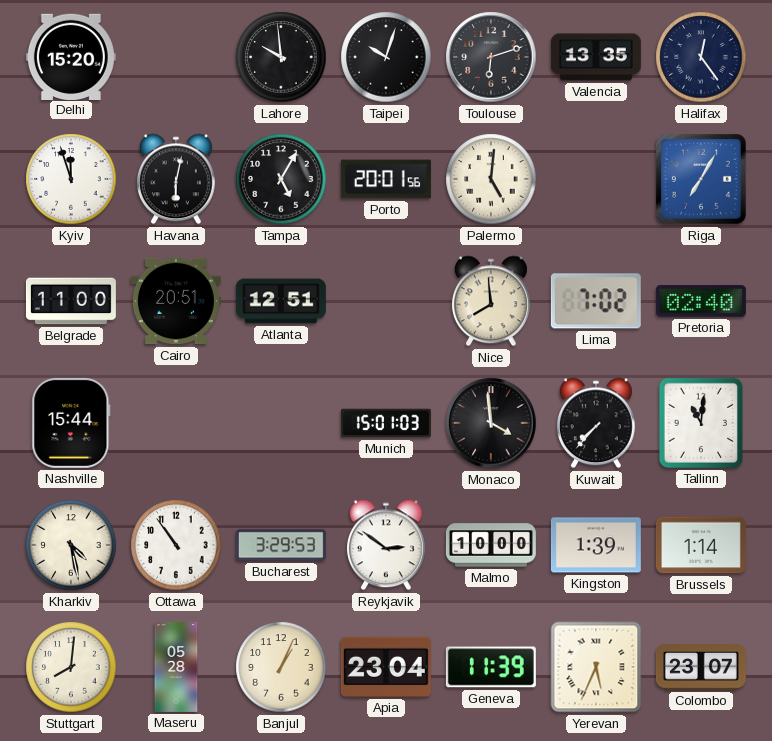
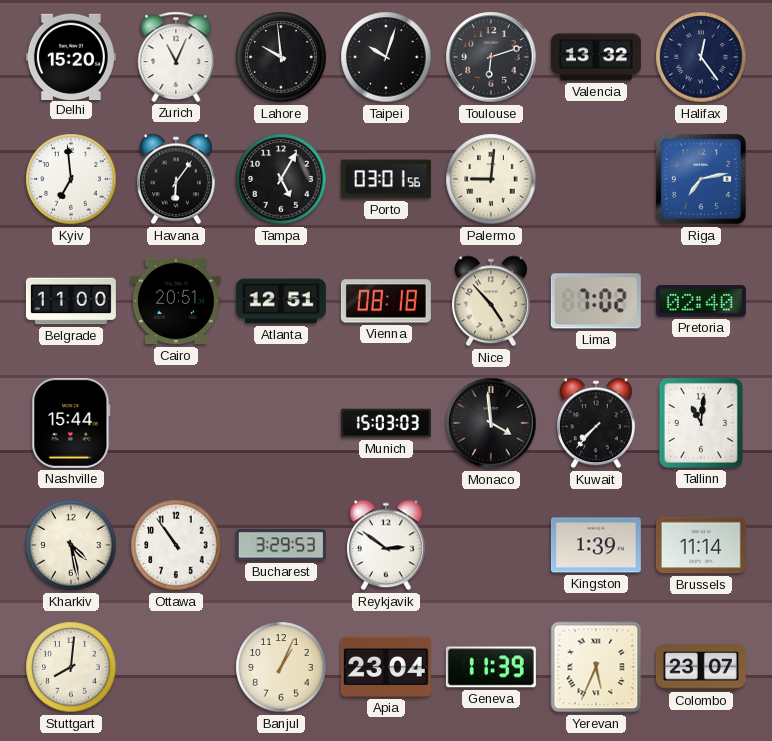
Zurich: none -> 11:04 (176, 57)
Valencia: 13:35 -> 13:32 (596, 57)
Kyiv: 11:57 -> 6:59 (71, 179)
Havana: 6:02 -> 6:06 (176, 179)
Porto: 20:01 -> 03:01 (386, 179)
Palermo: 5:01 -> 9:01 (491, 179)
Riga: 7:05 -> 7:13 (701, 179)
Vienna: none -> 08:18 (386, 301)
Nice: 7:59 -> 4:53 (491, 301)
Munich: 15:01 -> 15:03 (386, 423)
Malmo: 10:00 -> none (491, 545)
Brussels: 1:14 -> 11:14 (701, 545)
Maseru: 05:28 -> none (176, 667)
